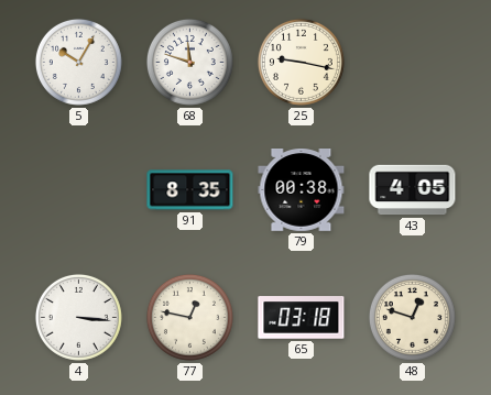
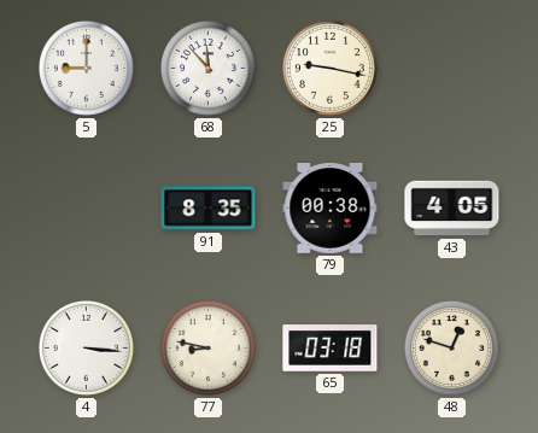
5: 10:05 -> 9:00 (86, 68)
68: 11:48 -> 11:53 (207, 68)
77: 12:47 -> 8:47 (207, 347)
